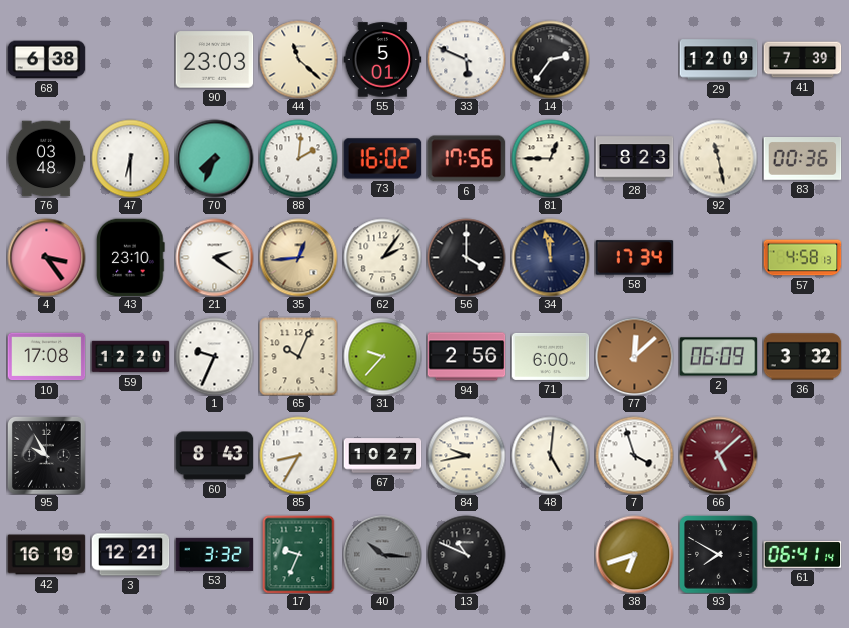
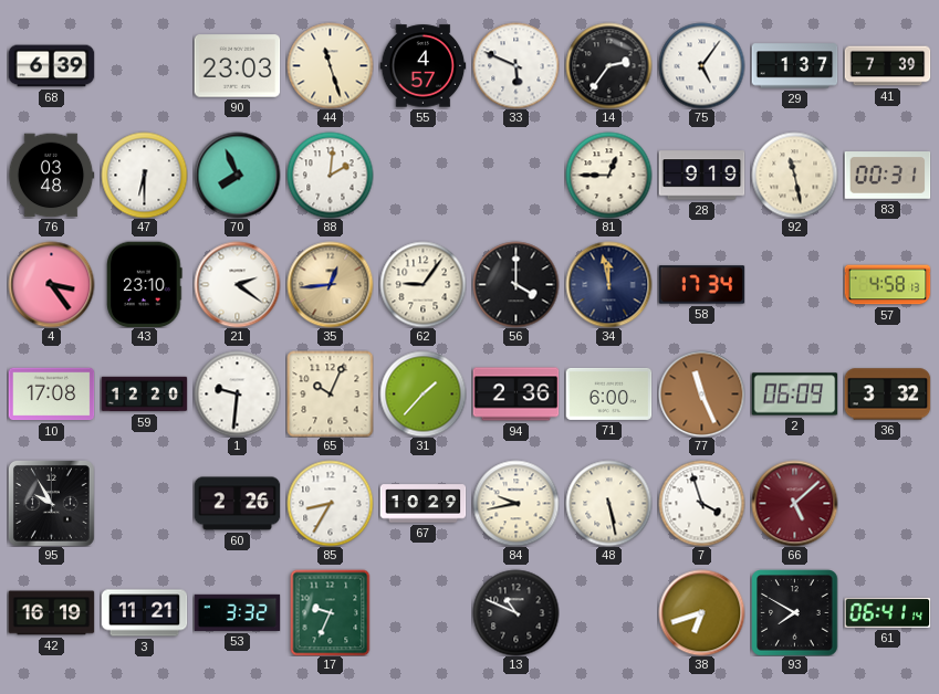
68: 6:38 -> 6:39 (51, 66)
44: 11:22 -> 11:27 (330, 65)
55: 5:01 -> 4:57 (422, 66)
75: none -> 5:06 (701, 65)
29: 12:09 -> 1:37 (794, 66)
70: 7:34 -> 7:56 (237, 175)
73: 16:02 -> none (382, 159)
6: 17:56 -> none (466, 159)
28: 8:23 -> 9:19 (701, 176)
83: 00:36 -> 00:31 (887, 176)
62: 2:06 -> 9:06 (422, 284)
1: 9:34 -> 9:31 (237, 393)
31: 9:37 -> 1:37 (422, 393)
94: 2:56 -> 2:36 (515, 395)
77: 12:08 -> 11:26 (701, 393)
60: 8:43 -> 2:26 (237, 504)
67: 10:27 -> 10:29 (422, 504)
48: 5:01 -> 5:28 (608, 503)
3: 12:21 -> 11:21 (144, 613)
40: 10:16 -> none (382, 554)
